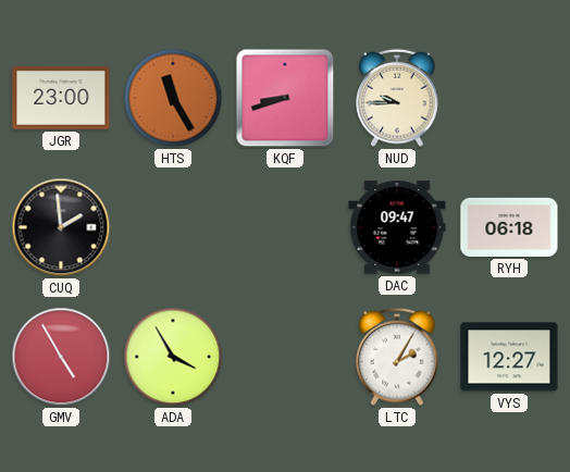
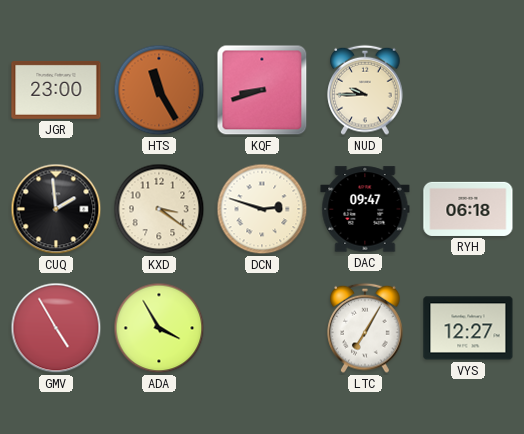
KXD: none -> 3:21 (159, 209)
DCN: none -> 2:48 (262, 209)
LTC: 2:05 -> 7:05 (365, 328)
